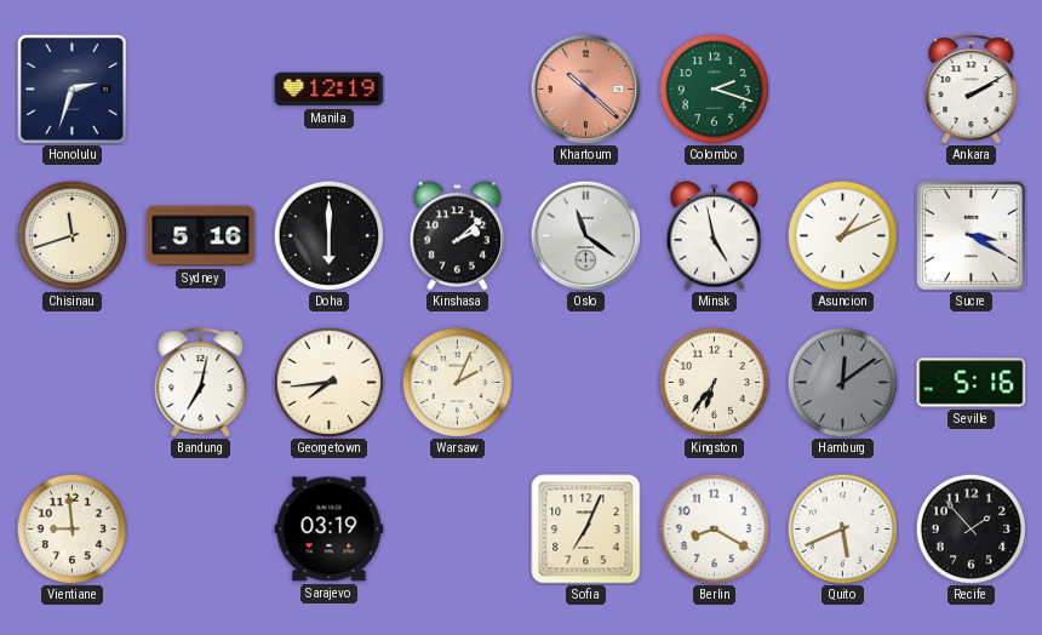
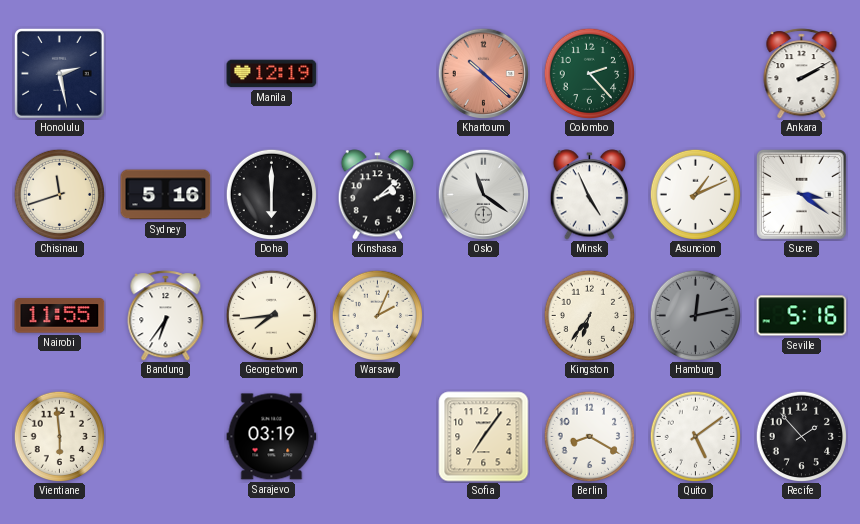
Honolulu: 2:33 -> 2:28 (60, 74)
Colombo: 2:18 -> 2:23 (589, 73)
Minsk: 4:58 -> 4:56 (590, 195)
Sucre: 3:20 -> 3:21 (802, 195)
Nairobi: none -> 11:55 (60, 316)
Bandung: 7:02 -> 6:36 (166, 316)
Hamburg: 12:09 -> 12:13 (695, 315)
Vientiane: 8:59 -> 5:59 (59, 436)
Sofia: 7:04 -> 7:06 (484, 437)
Quito: 5:41 -> 5:09 (695, 436)
